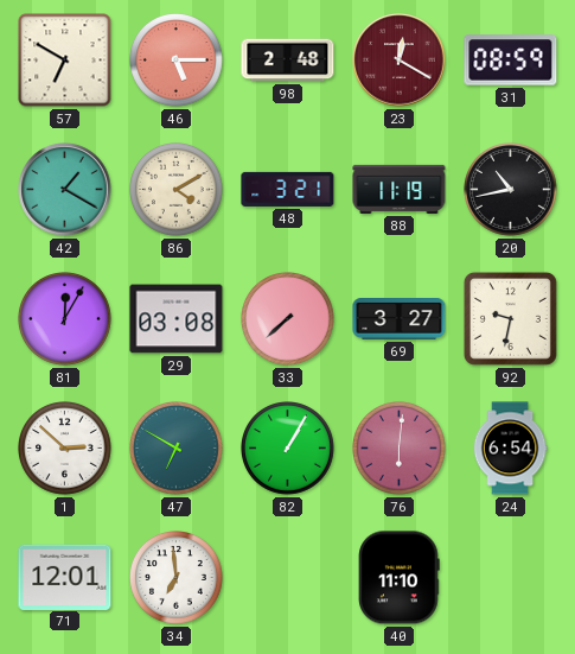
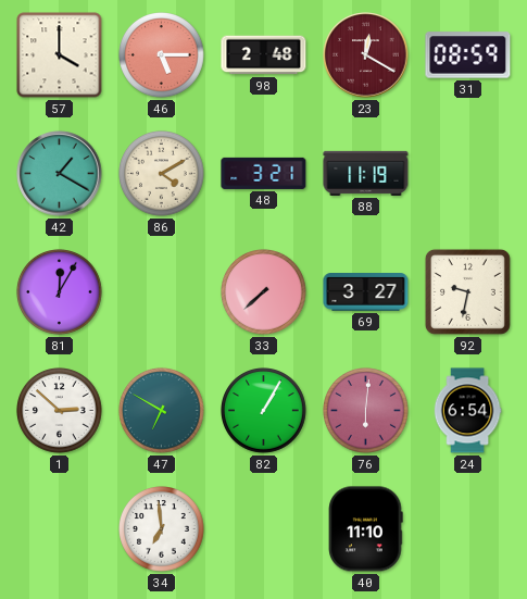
57: 6:50 -> 4:00 (60, 55)
20: 10:43 -> none (511, 190)
29: 03:08 -> none (177, 319)
71: 12:01 -> none (65, 577)
